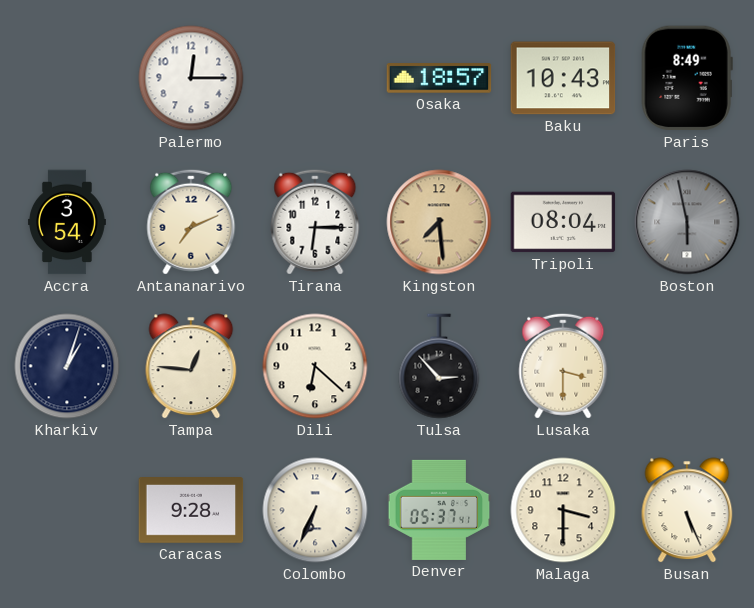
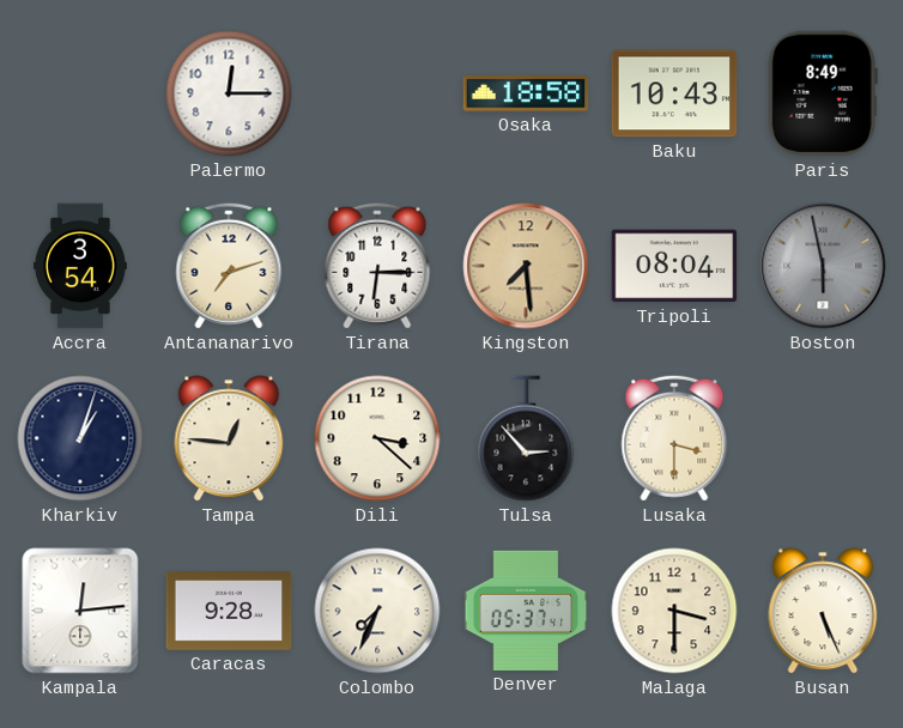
Osaka: 18:57 -> 18:58 (526, 93)
Antananarivo: 7:11 -> 7:12 (229, 266)
Dili: 6:22 -> 3:22 (377, 438)
Kampala: none -> 12:14 (80, 611)
Colombo: 6:34 -> 7:34 (377, 611)
